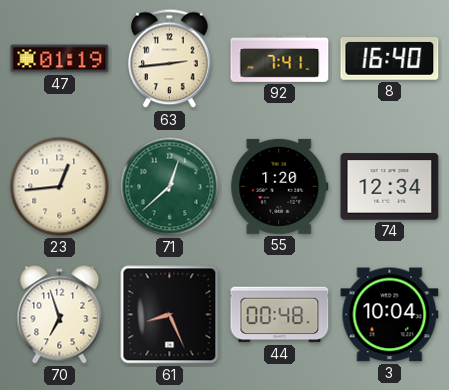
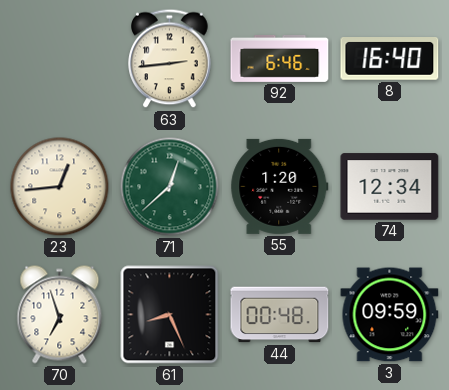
47: 01:19 -> none (60, 59)
92: 7:41 -> 6:46 (280, 58)
3: 10:04 -> 09:59 (390, 315)
